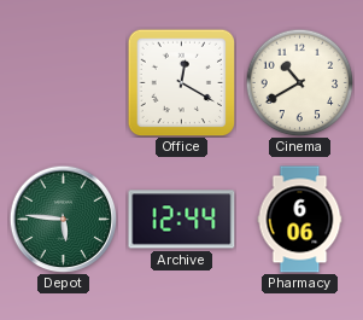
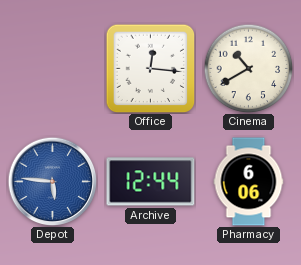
Office: 12:20 -> 12:16 (150, 68)
Depot dial: green -> blue (52, 181)
